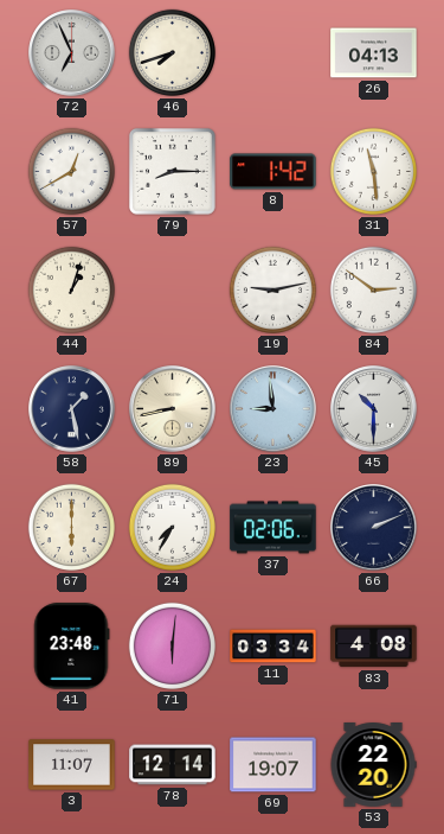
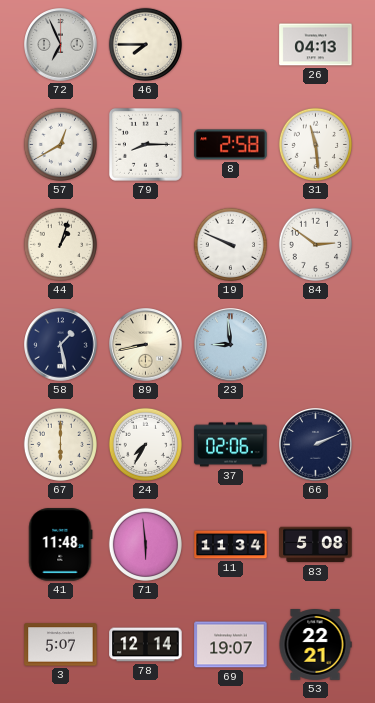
46: 7:42 -> 7:45 (145, 44)
8: 1:42 -> 2:58 (231, 145)
19: 9:13 -> 9:49 (230, 244)
45: 10:30 -> none (374, 409)
41: 23:48 -> 11:48 (61, 545)
71: 6:01 -> 5:59 (145, 544)
11: 03:34 -> 11:34 (231, 545)
83: 4:08 -> 5:08 (316, 545)
3: 11:07 -> 5:07 (61, 645)
53: 22:20 -> 22:21 (315, 645)
